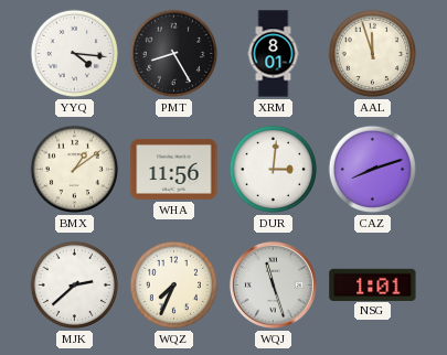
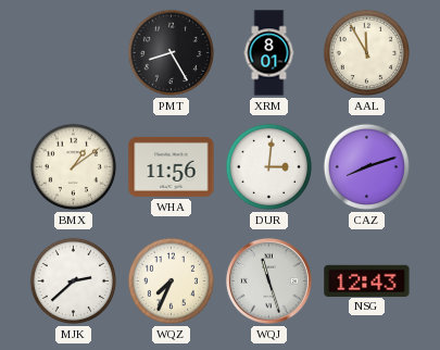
YYQ: 4:16 -> none (75, 54)
AAL: 11:57 -> 11:55 (367, 53)
NSG: 1:01 -> 12:43 (367, 280)
